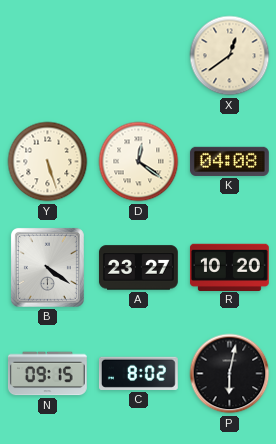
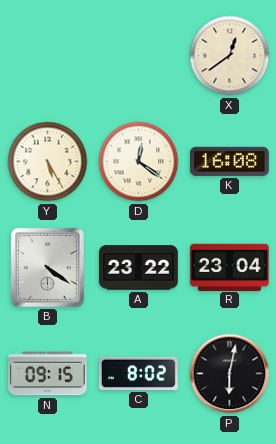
Y: 5:27 -> 5:25 (48, 162)
K: 04:08 -> 16:08 (229, 161)
A: 23:27 -> 23:22 (138, 268)
R: 10:20 -> 23:04 (229, 267)
